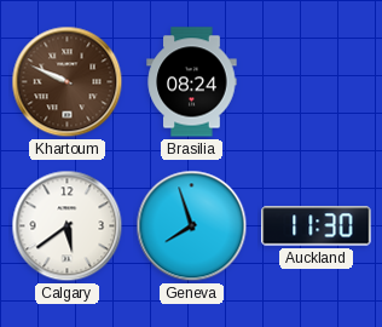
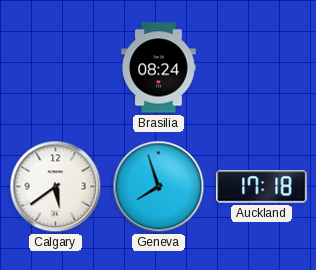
Khartoum: 9:49 -> none (68, 82)
Auckland: 11:30 -> 17:18 (262, 187)
